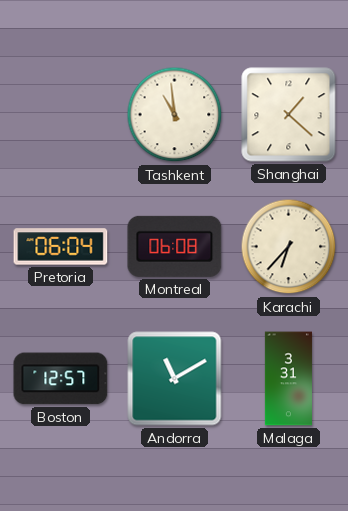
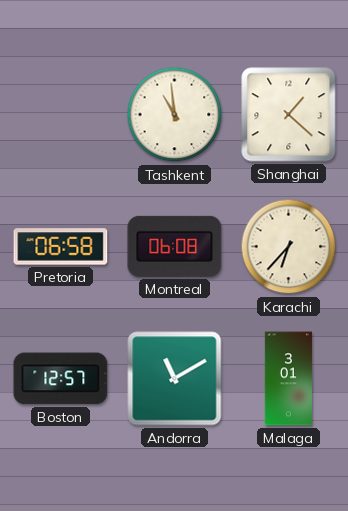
Pretoria: 06:04 -> 06:58 (61, 247)
Malaga: 3:31 -> 3:01 (288, 379)
